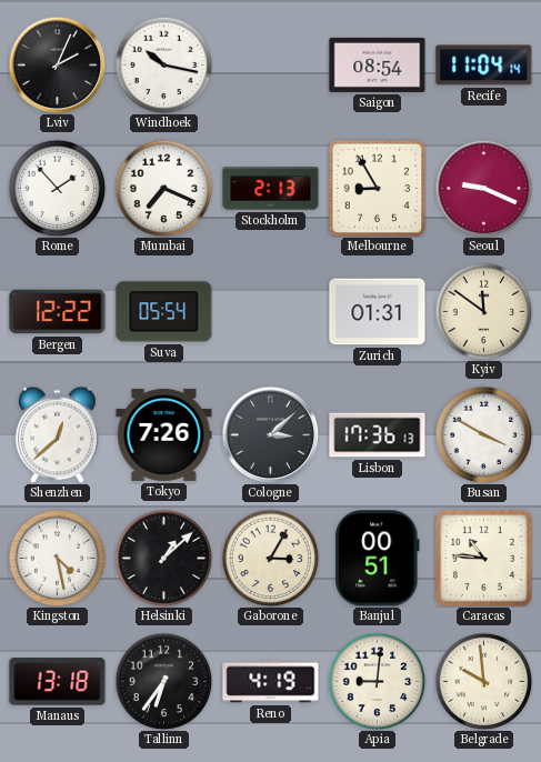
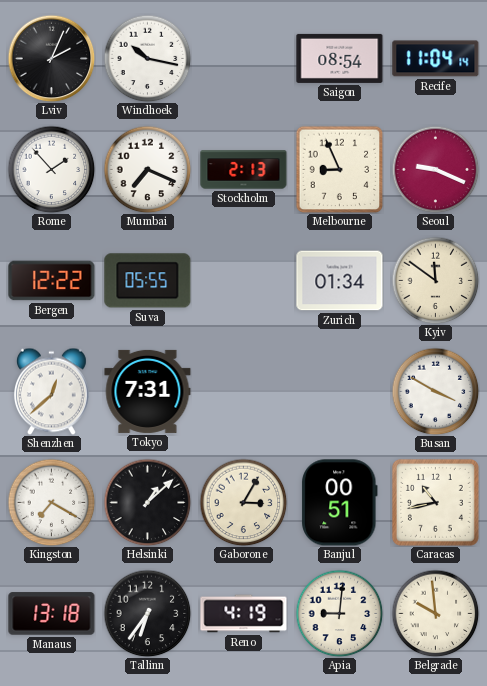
Melbourne: 8:55 -> 8:56 (339, 169)
Suva: 05:54 -> 05:55 (148, 281)
Zurich: 01:31 -> 01:34 (340, 281)
Tokyo: 7:26 -> 7:31 (148, 391)
Cologne: 3:08 -> none (270, 434)
Lisbon: 17:36 -> none (378, 435)
Kingston: 4:28 -> 7:20 (51, 502)
Caracas: 10:46 -> 10:43 (435, 502)
